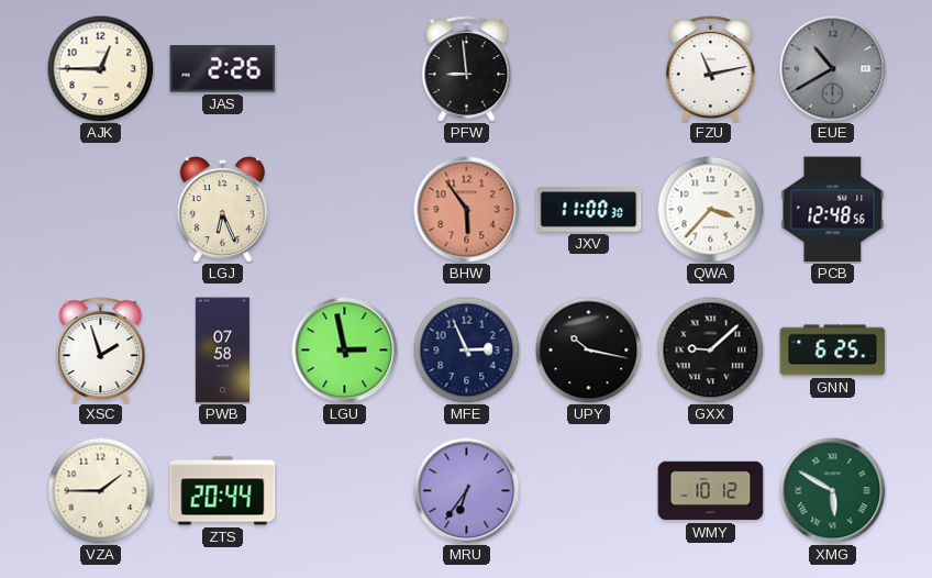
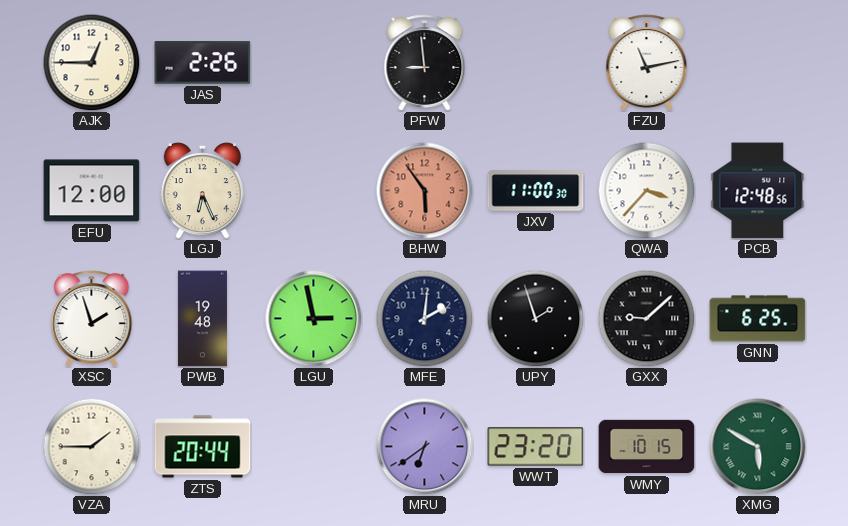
EUE: 10:40 -> none (833, 69)
EFU: none -> 12:00 (92, 191)
PWB: 07:58 -> 19:48 (202, 319)
MFE: 2:56 -> 2:01 (424, 318)
UPY: 10:17 -> 1:57 (535, 318)
MRU: 6:36 -> 6:39 (425, 447)
WWT: none -> 23:20 (536, 447)
WMY: 10:12 -> 10:15 (647, 447)
